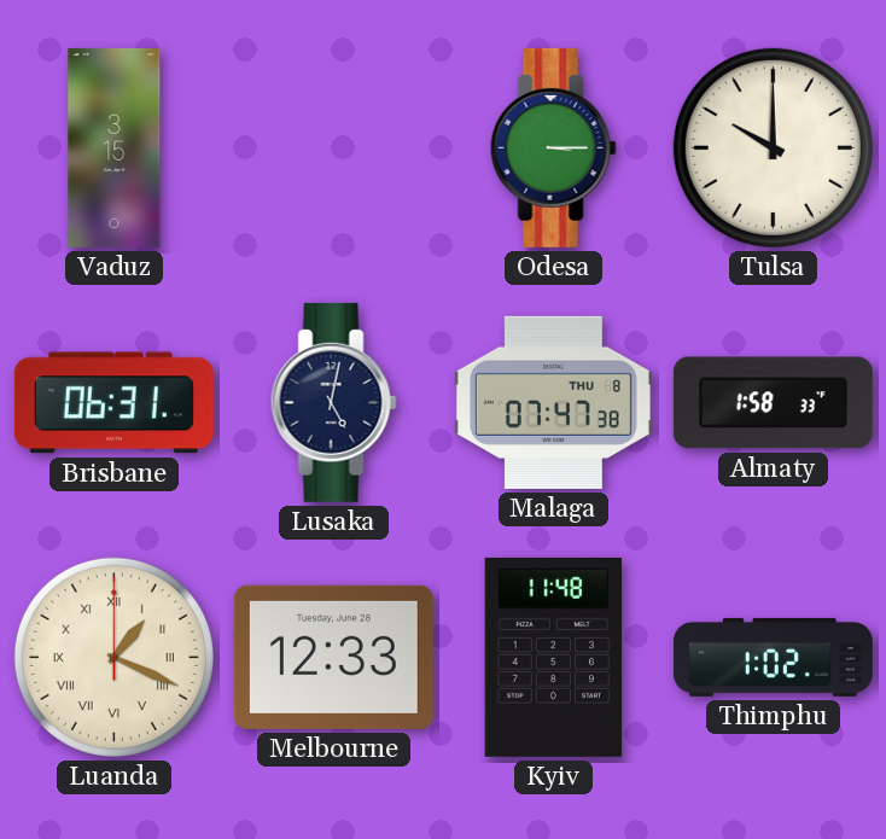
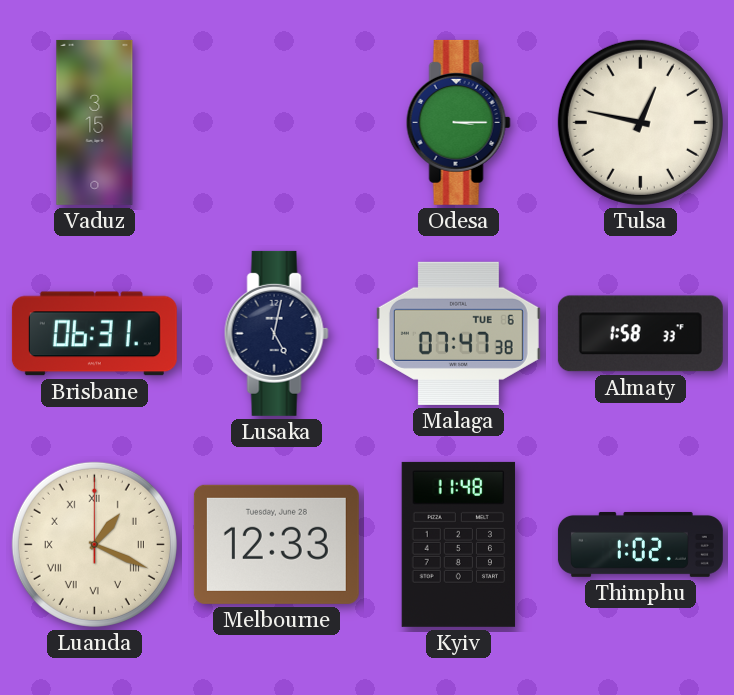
Tulsa: 10:00 -> 12:47 (640, 122)
Malaga date: THU 8 -> TUE 6 (458, 333)
